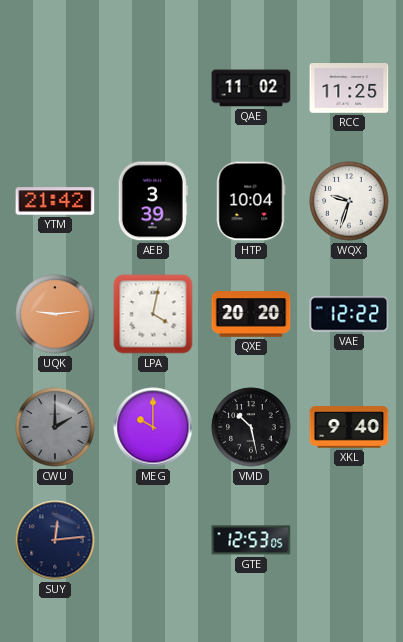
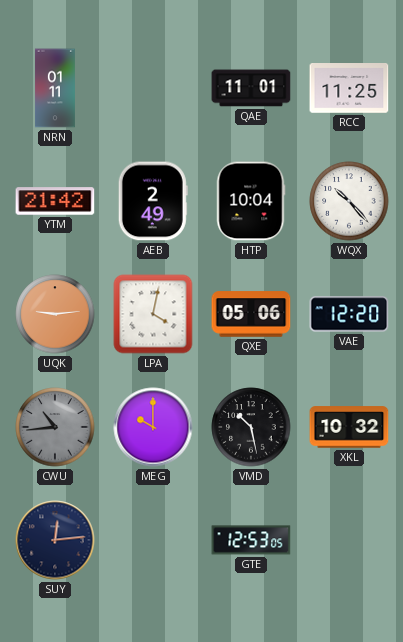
NRN: none -> 01:11 (55, 88)
QAE: 11:02 -> 11:01 (251, 88)
AEB: 3:39 -> 2:49 (153, 201)
WQX: 9:33 -> 10:23 (349, 201)
QXE: 20:20 -> 05:06 (251, 314)
VAE: 12:22 -> 12:20 (349, 314)
CWU: 2:00 -> 10:44 (55, 427)
XKL: 9:40 -> 10:32 (349, 427)
